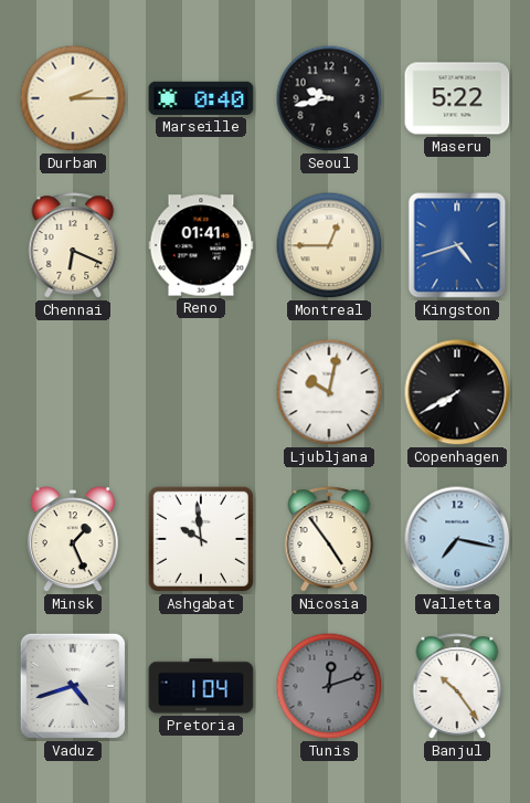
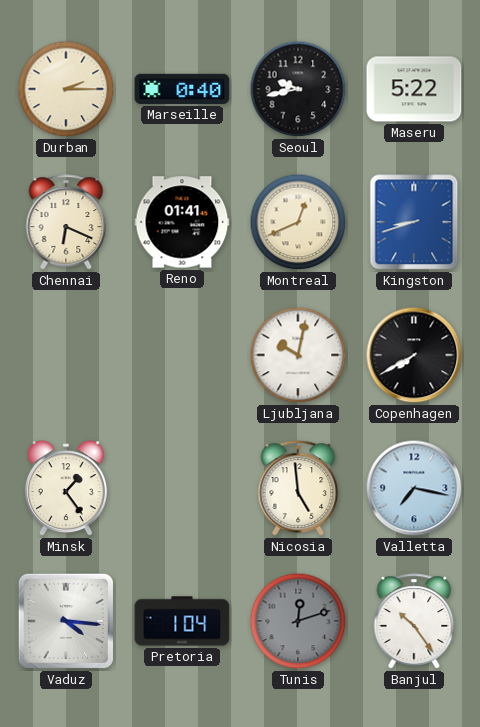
Montreal: 12:45 -> 12:41 (298, 222)
Kingston: 4:42 -> 8:42 (414, 222)
Minsk: 1:26 -> 1:24 (66, 489)
Ashgabat: 9:59 -> none (201, 539)
Nicosia: 4:54 -> 4:59 (298, 488)
Vaduz: 4:42 -> 4:16 (66, 621)
